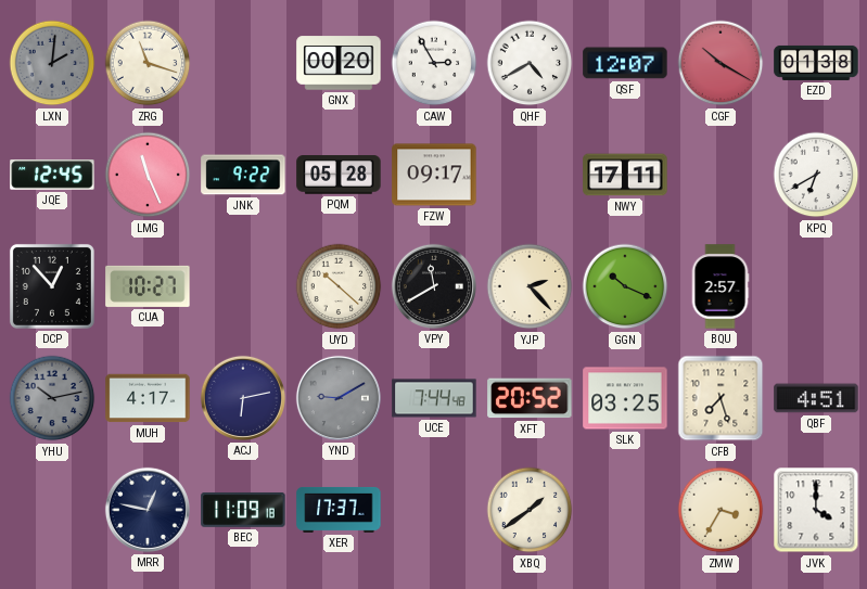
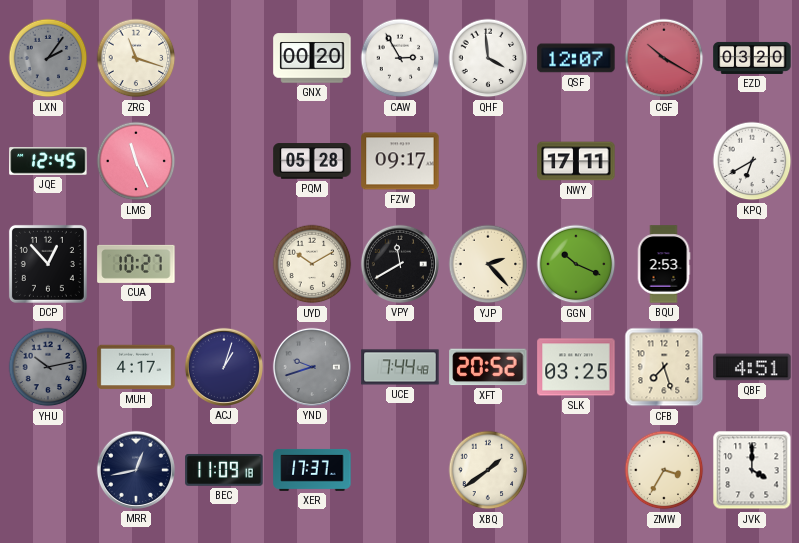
LXN: 2:01 -> 2:06 (48, 58)
QHF: 4:40 -> 3:59 (488, 58)
EZD: 01:38 -> 03:20 (752, 58)
JNK: 9:22 -> none (243, 175)
UYD: 10:22 -> 10:10 (312, 264)
BQU: 2:57 -> 2:53 (664, 264)
ACJ: 6:13 -> 1:03 (224, 367)
YND: 9:10 -> 9:42 (312, 367)
MRR: 12:47 -> 12:43 (136, 470)
